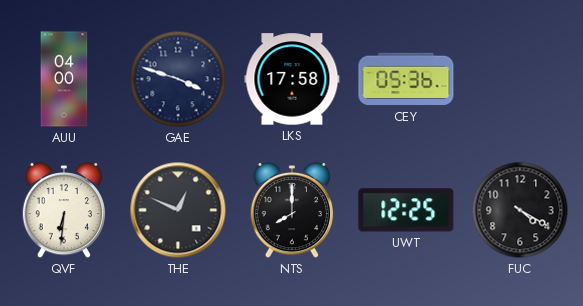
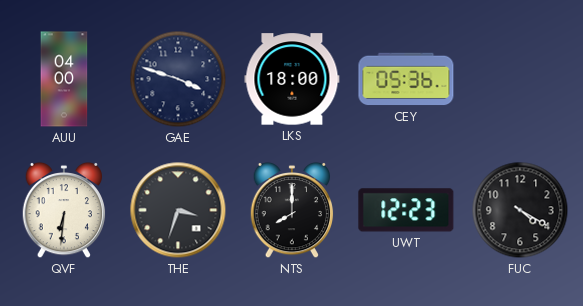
LKS: 17:58 -> 18:00 (292, 79)
THE: 12:49 -> 3:33 (178, 210)
UWT: 12:25 -> 12:23 (406, 210)
